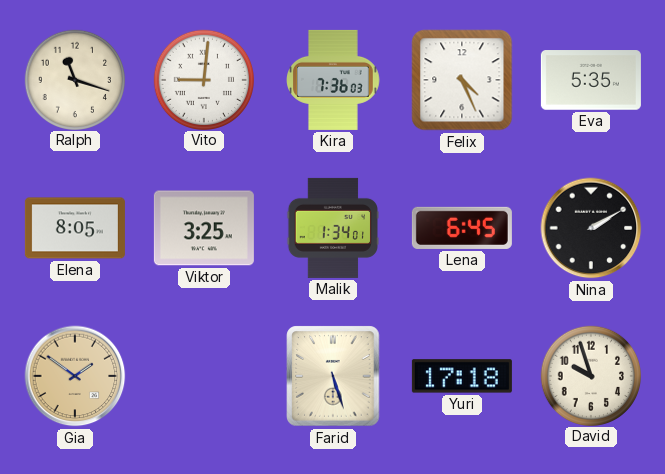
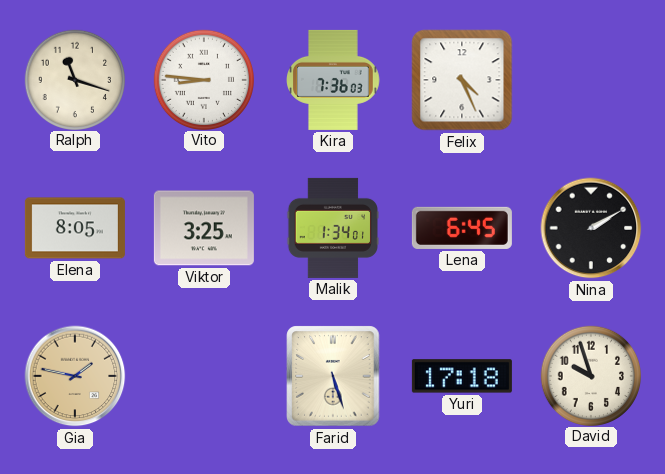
Vito: 9:01 -> 8:46 (203, 79)
Eva: 5:35 -> none (591, 80)
Gia: 1:51 -> 1:47 (75, 376)
